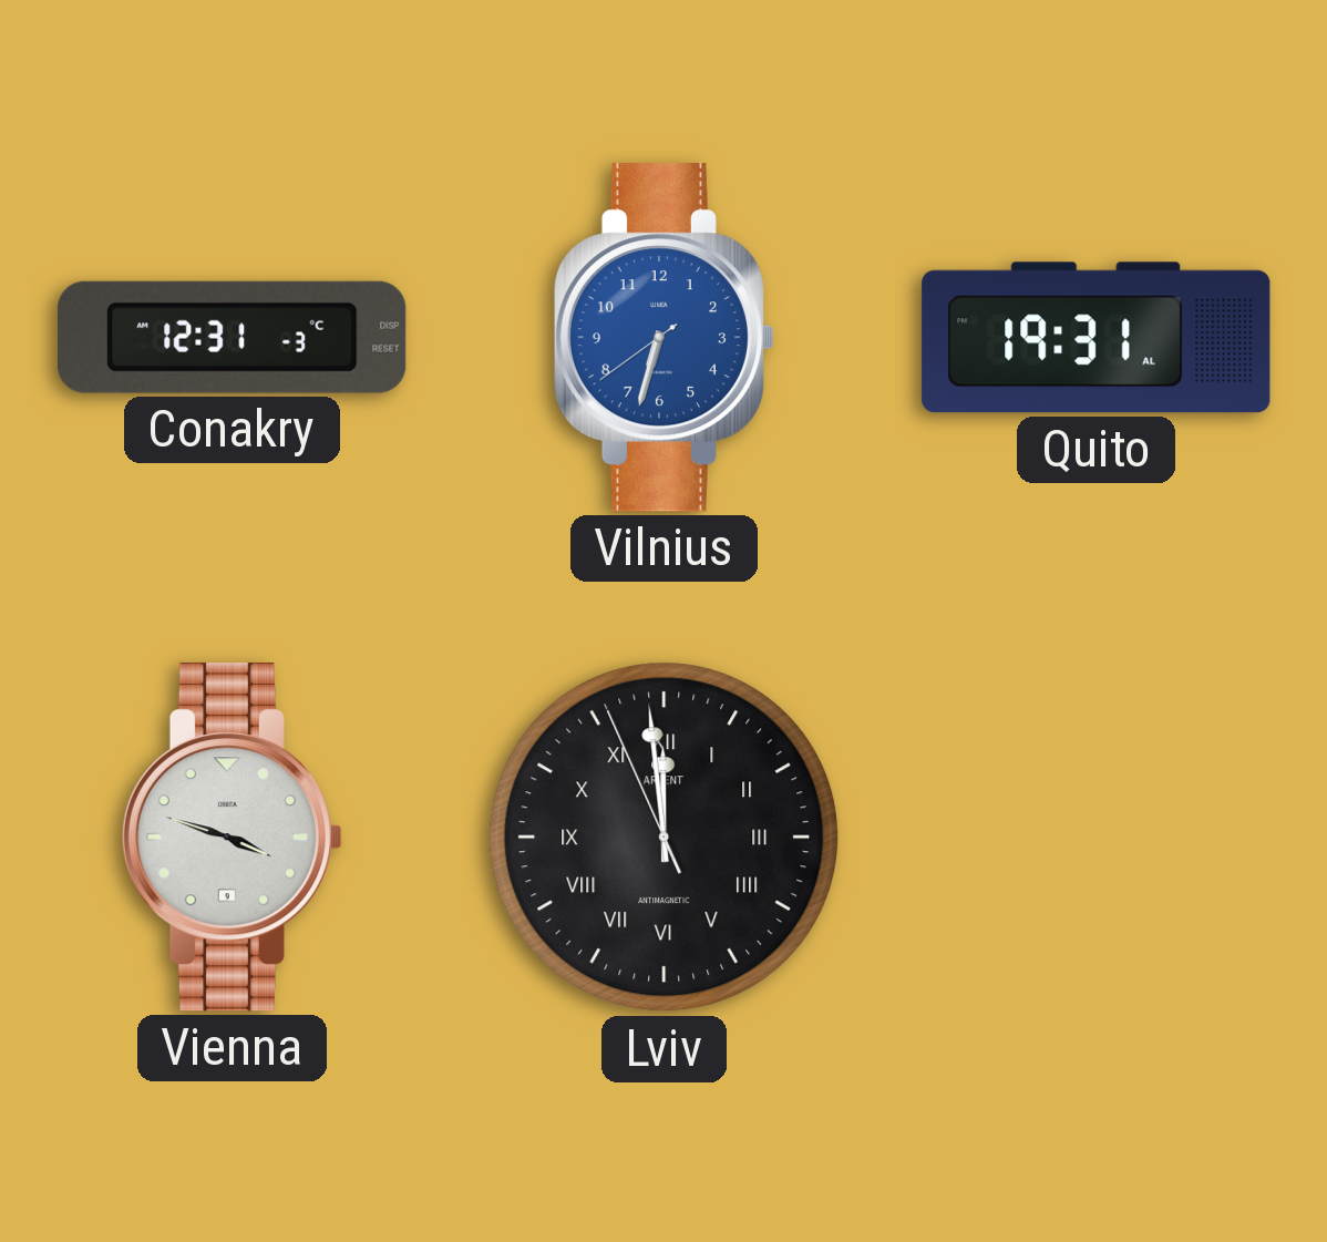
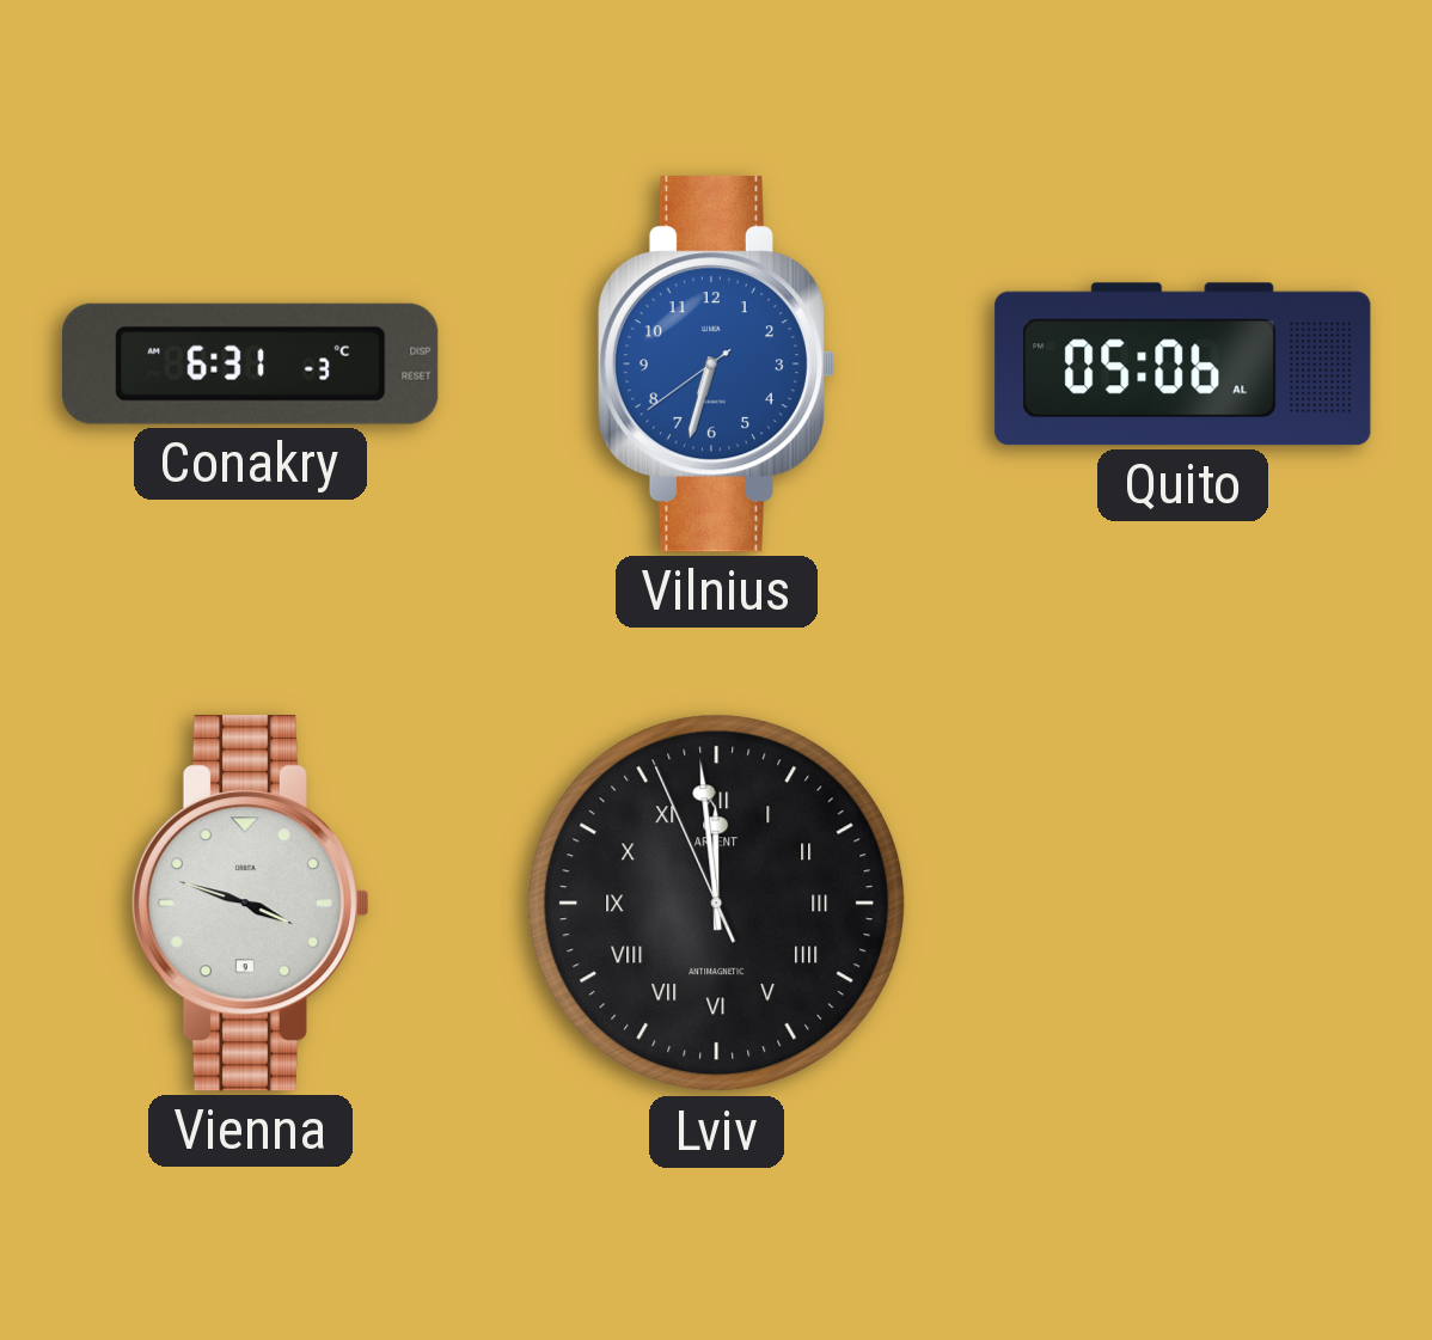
Conakry: 12:31 -> 6:31 (251, 363)
Quito: 19:31 -> 05:06 (1183, 365)
